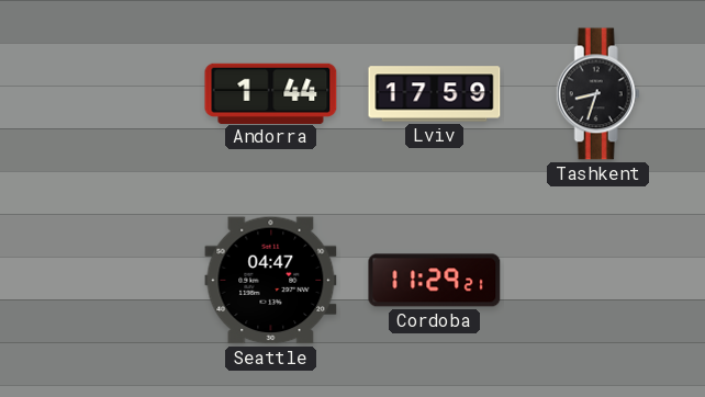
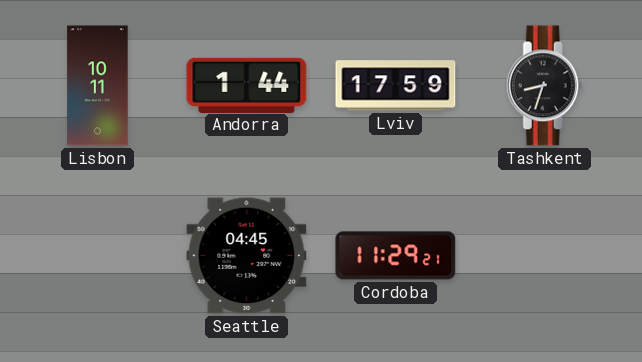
Lisbon: none -> 10:11 (98, 86)
Seattle: 04:47 -> 04:45 (247, 256)
